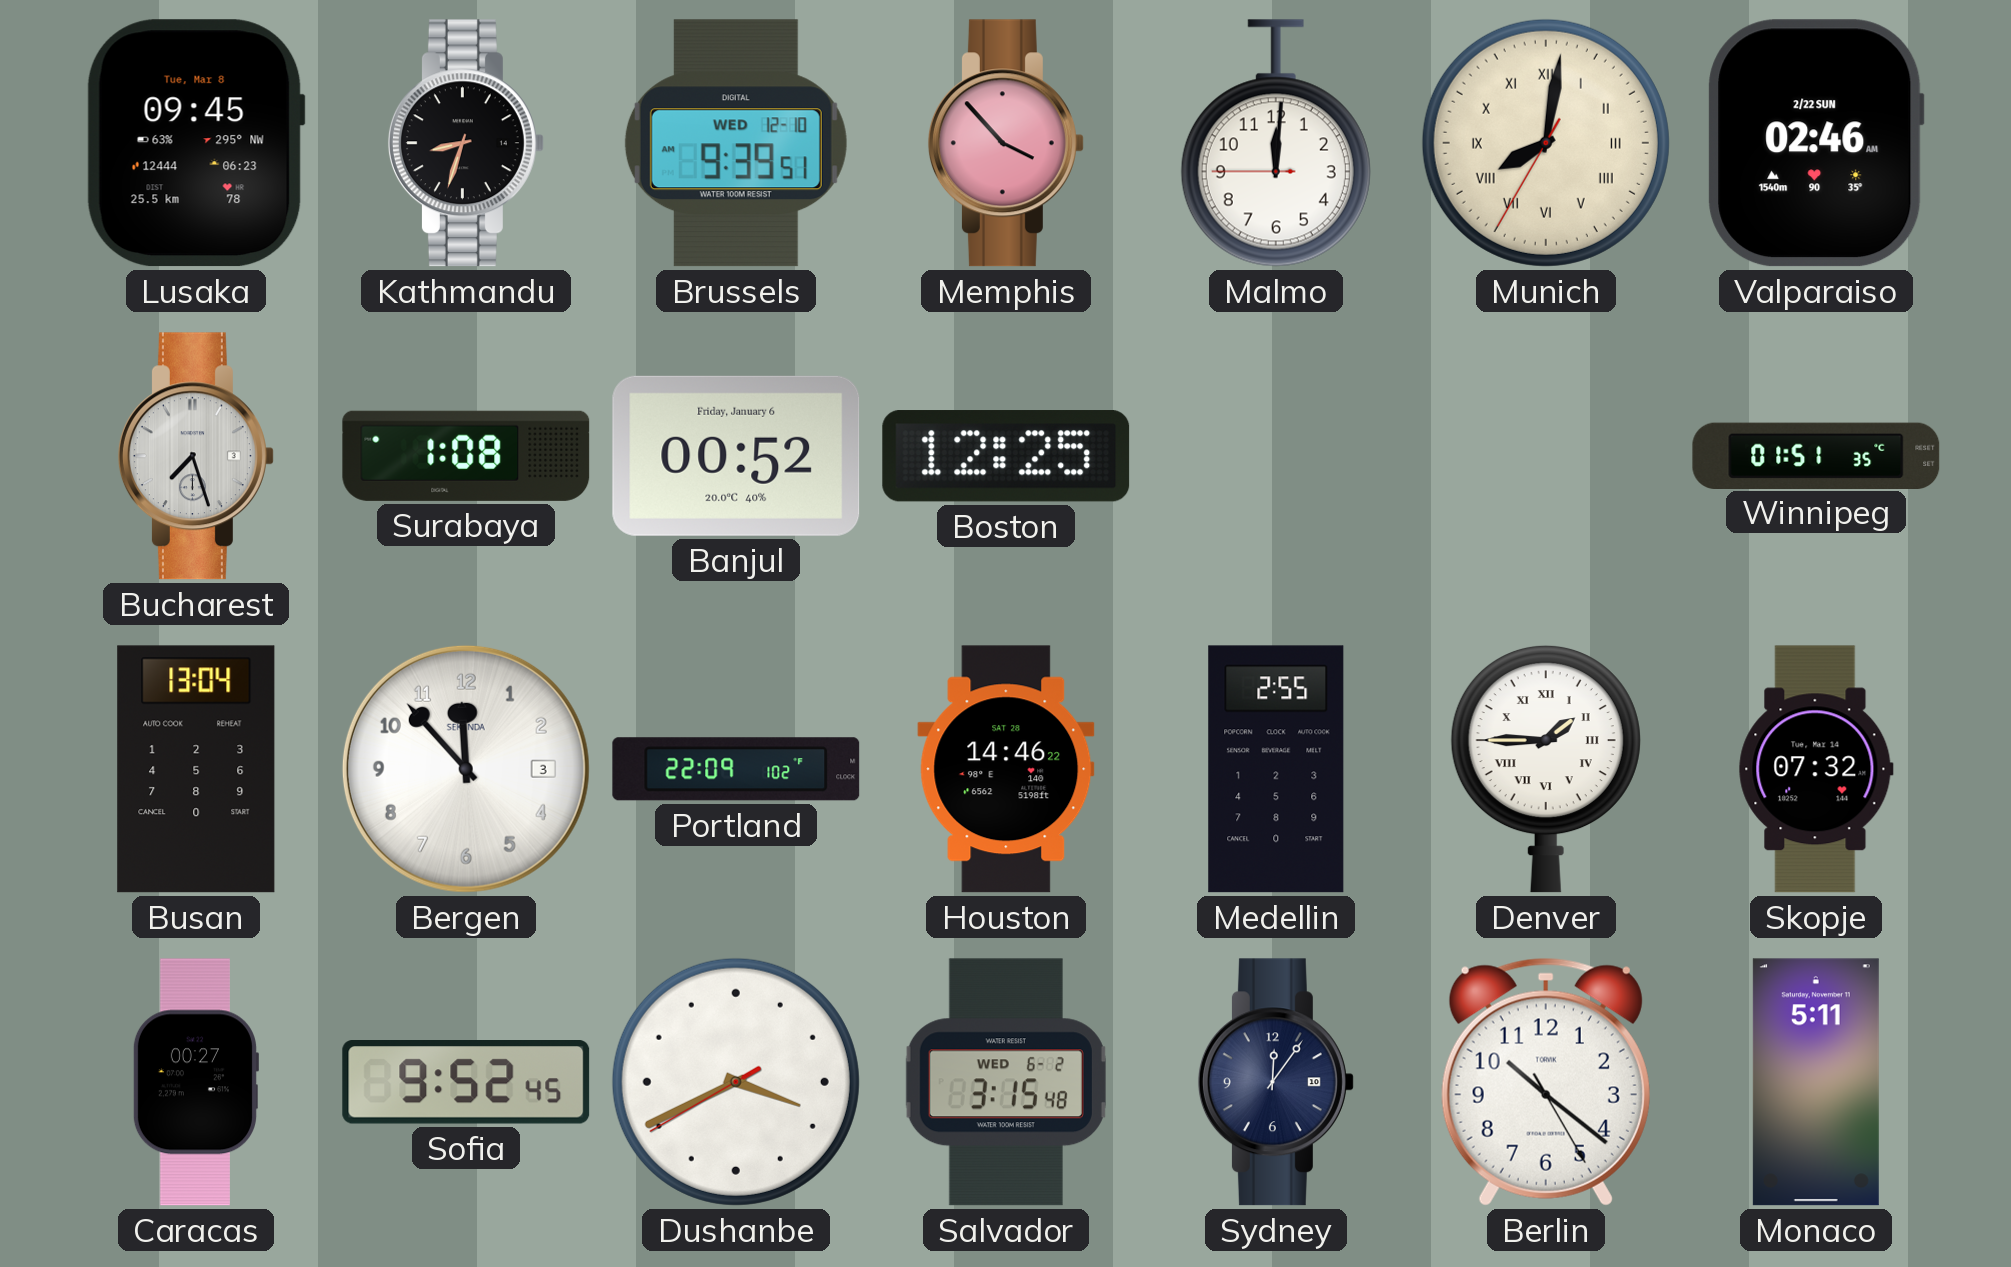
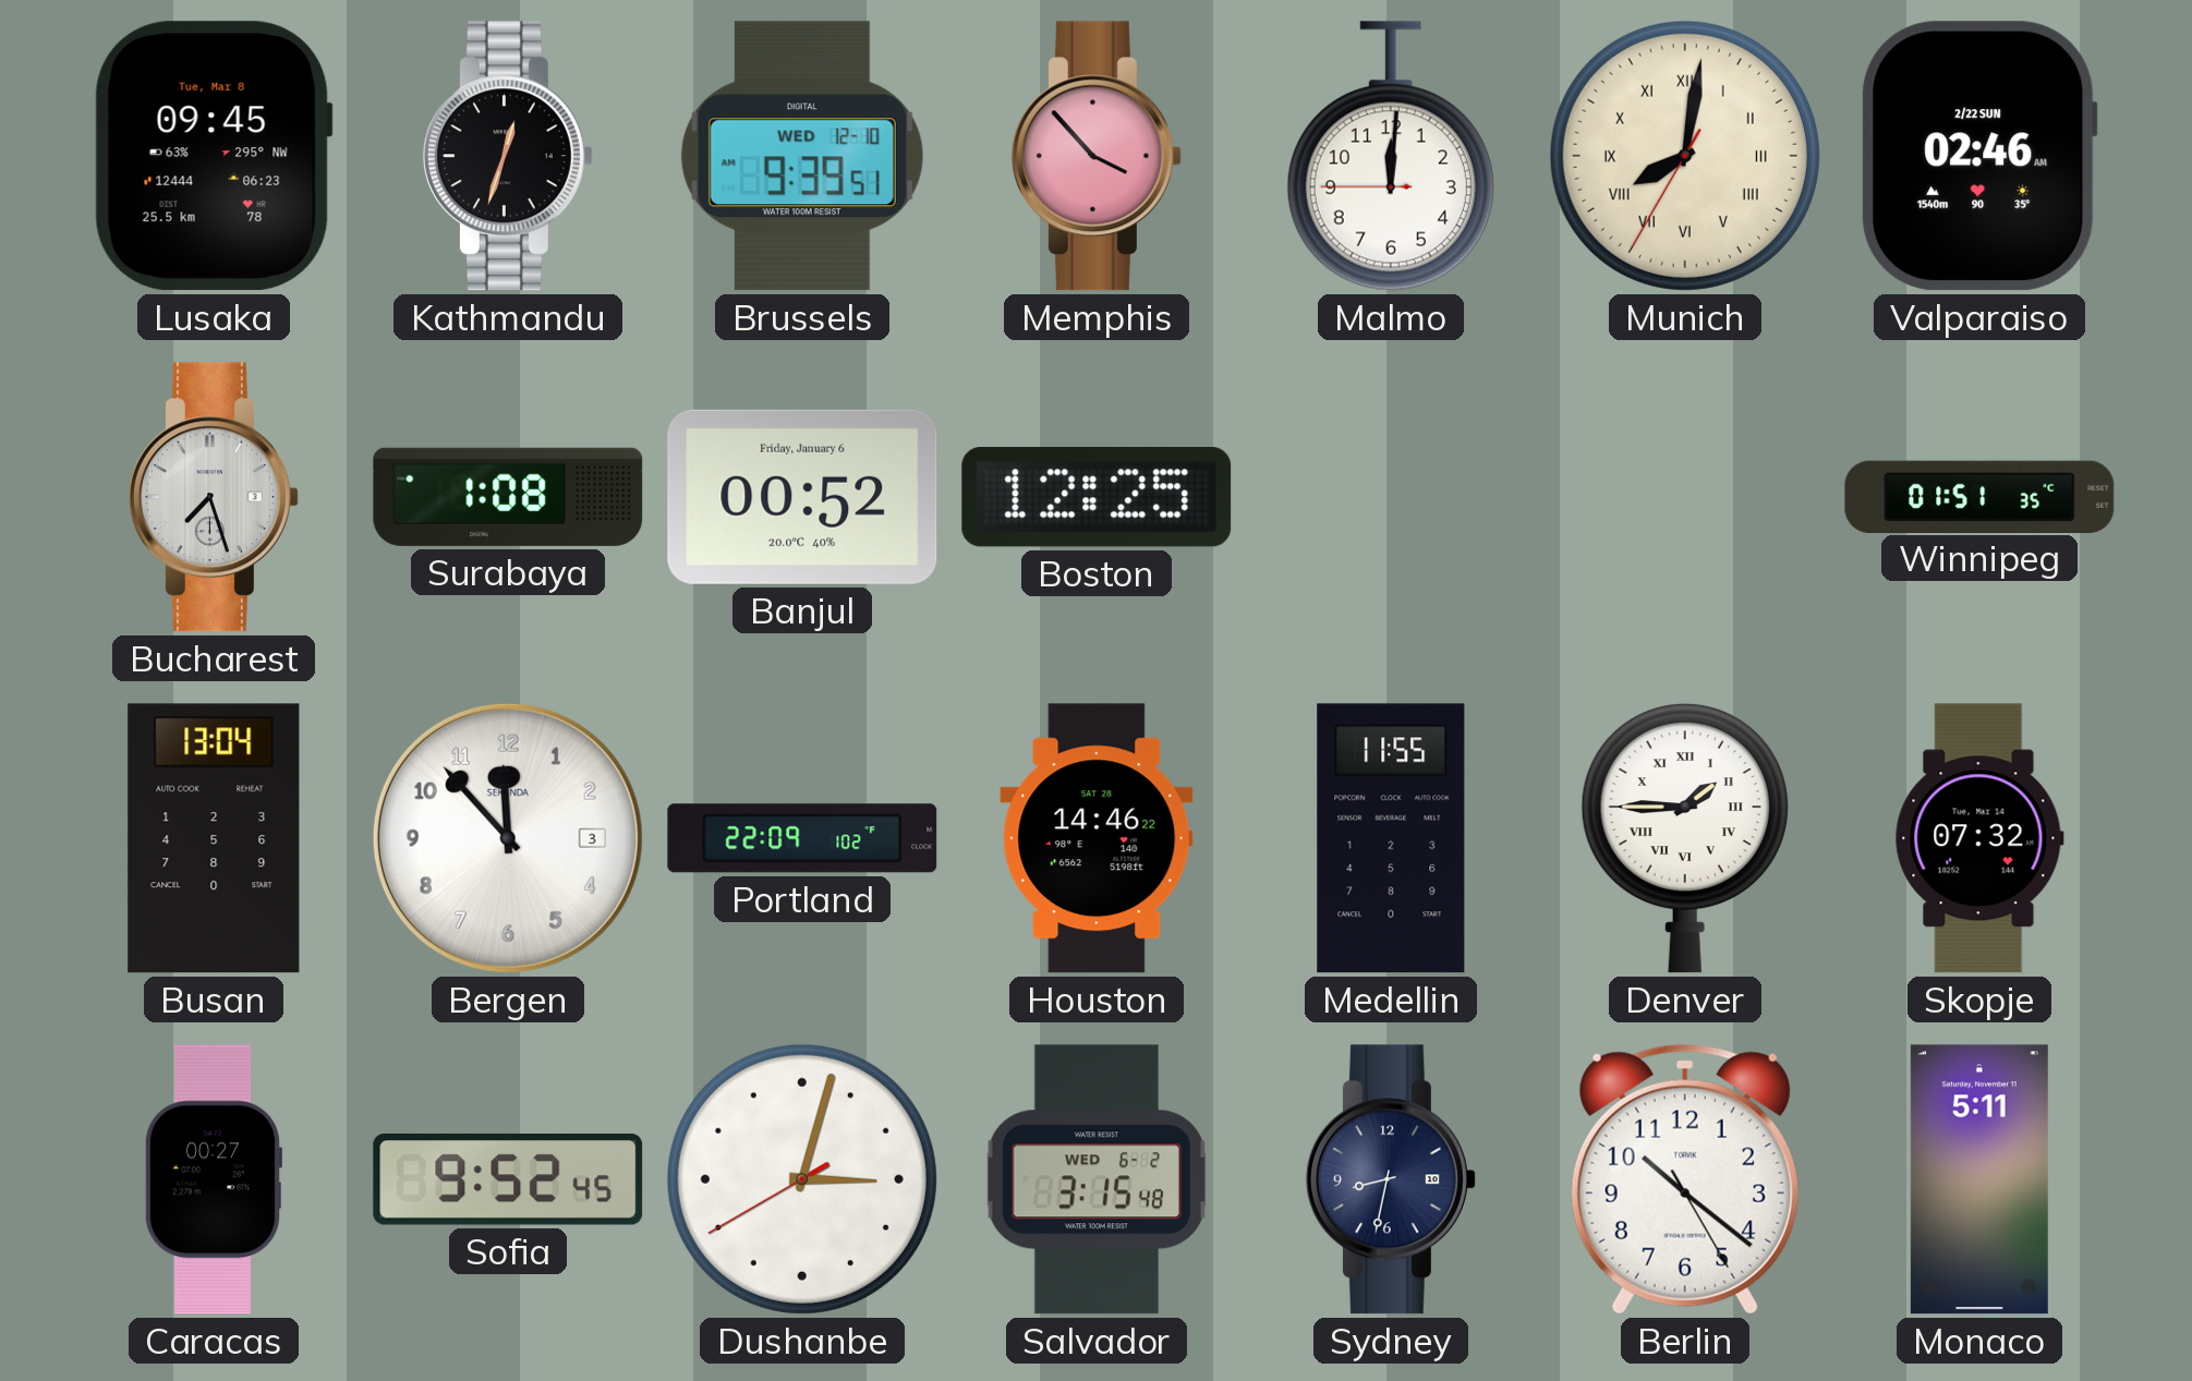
Kathmandu: 8:33 -> 12:33 (508, 156)
Medellin: 2:55 -> 11:55 (1391, 838)
Dushanbe: 3:40 -> 3:02 (802, 1179)
Sydney: 12:06 -> 8:32 (1391, 1179)
